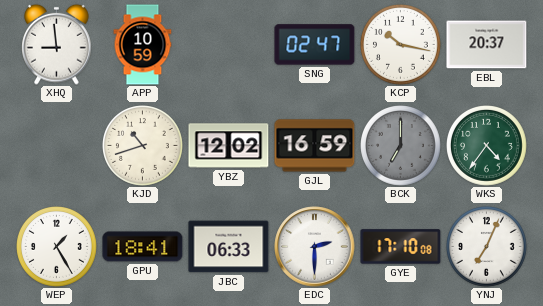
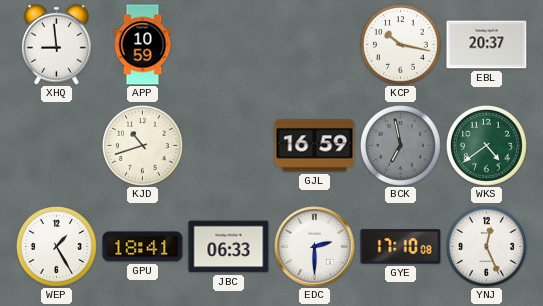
SNG: 02:47 -> none (315, 45)
YBZ: 12:02 -> none (229, 146)
BCK: 7:00 -> 6:58 (401, 146)
WKS: 4:36 -> 4:39 (487, 146)
YNJ: 7:04 -> 12:26 (487, 247)
